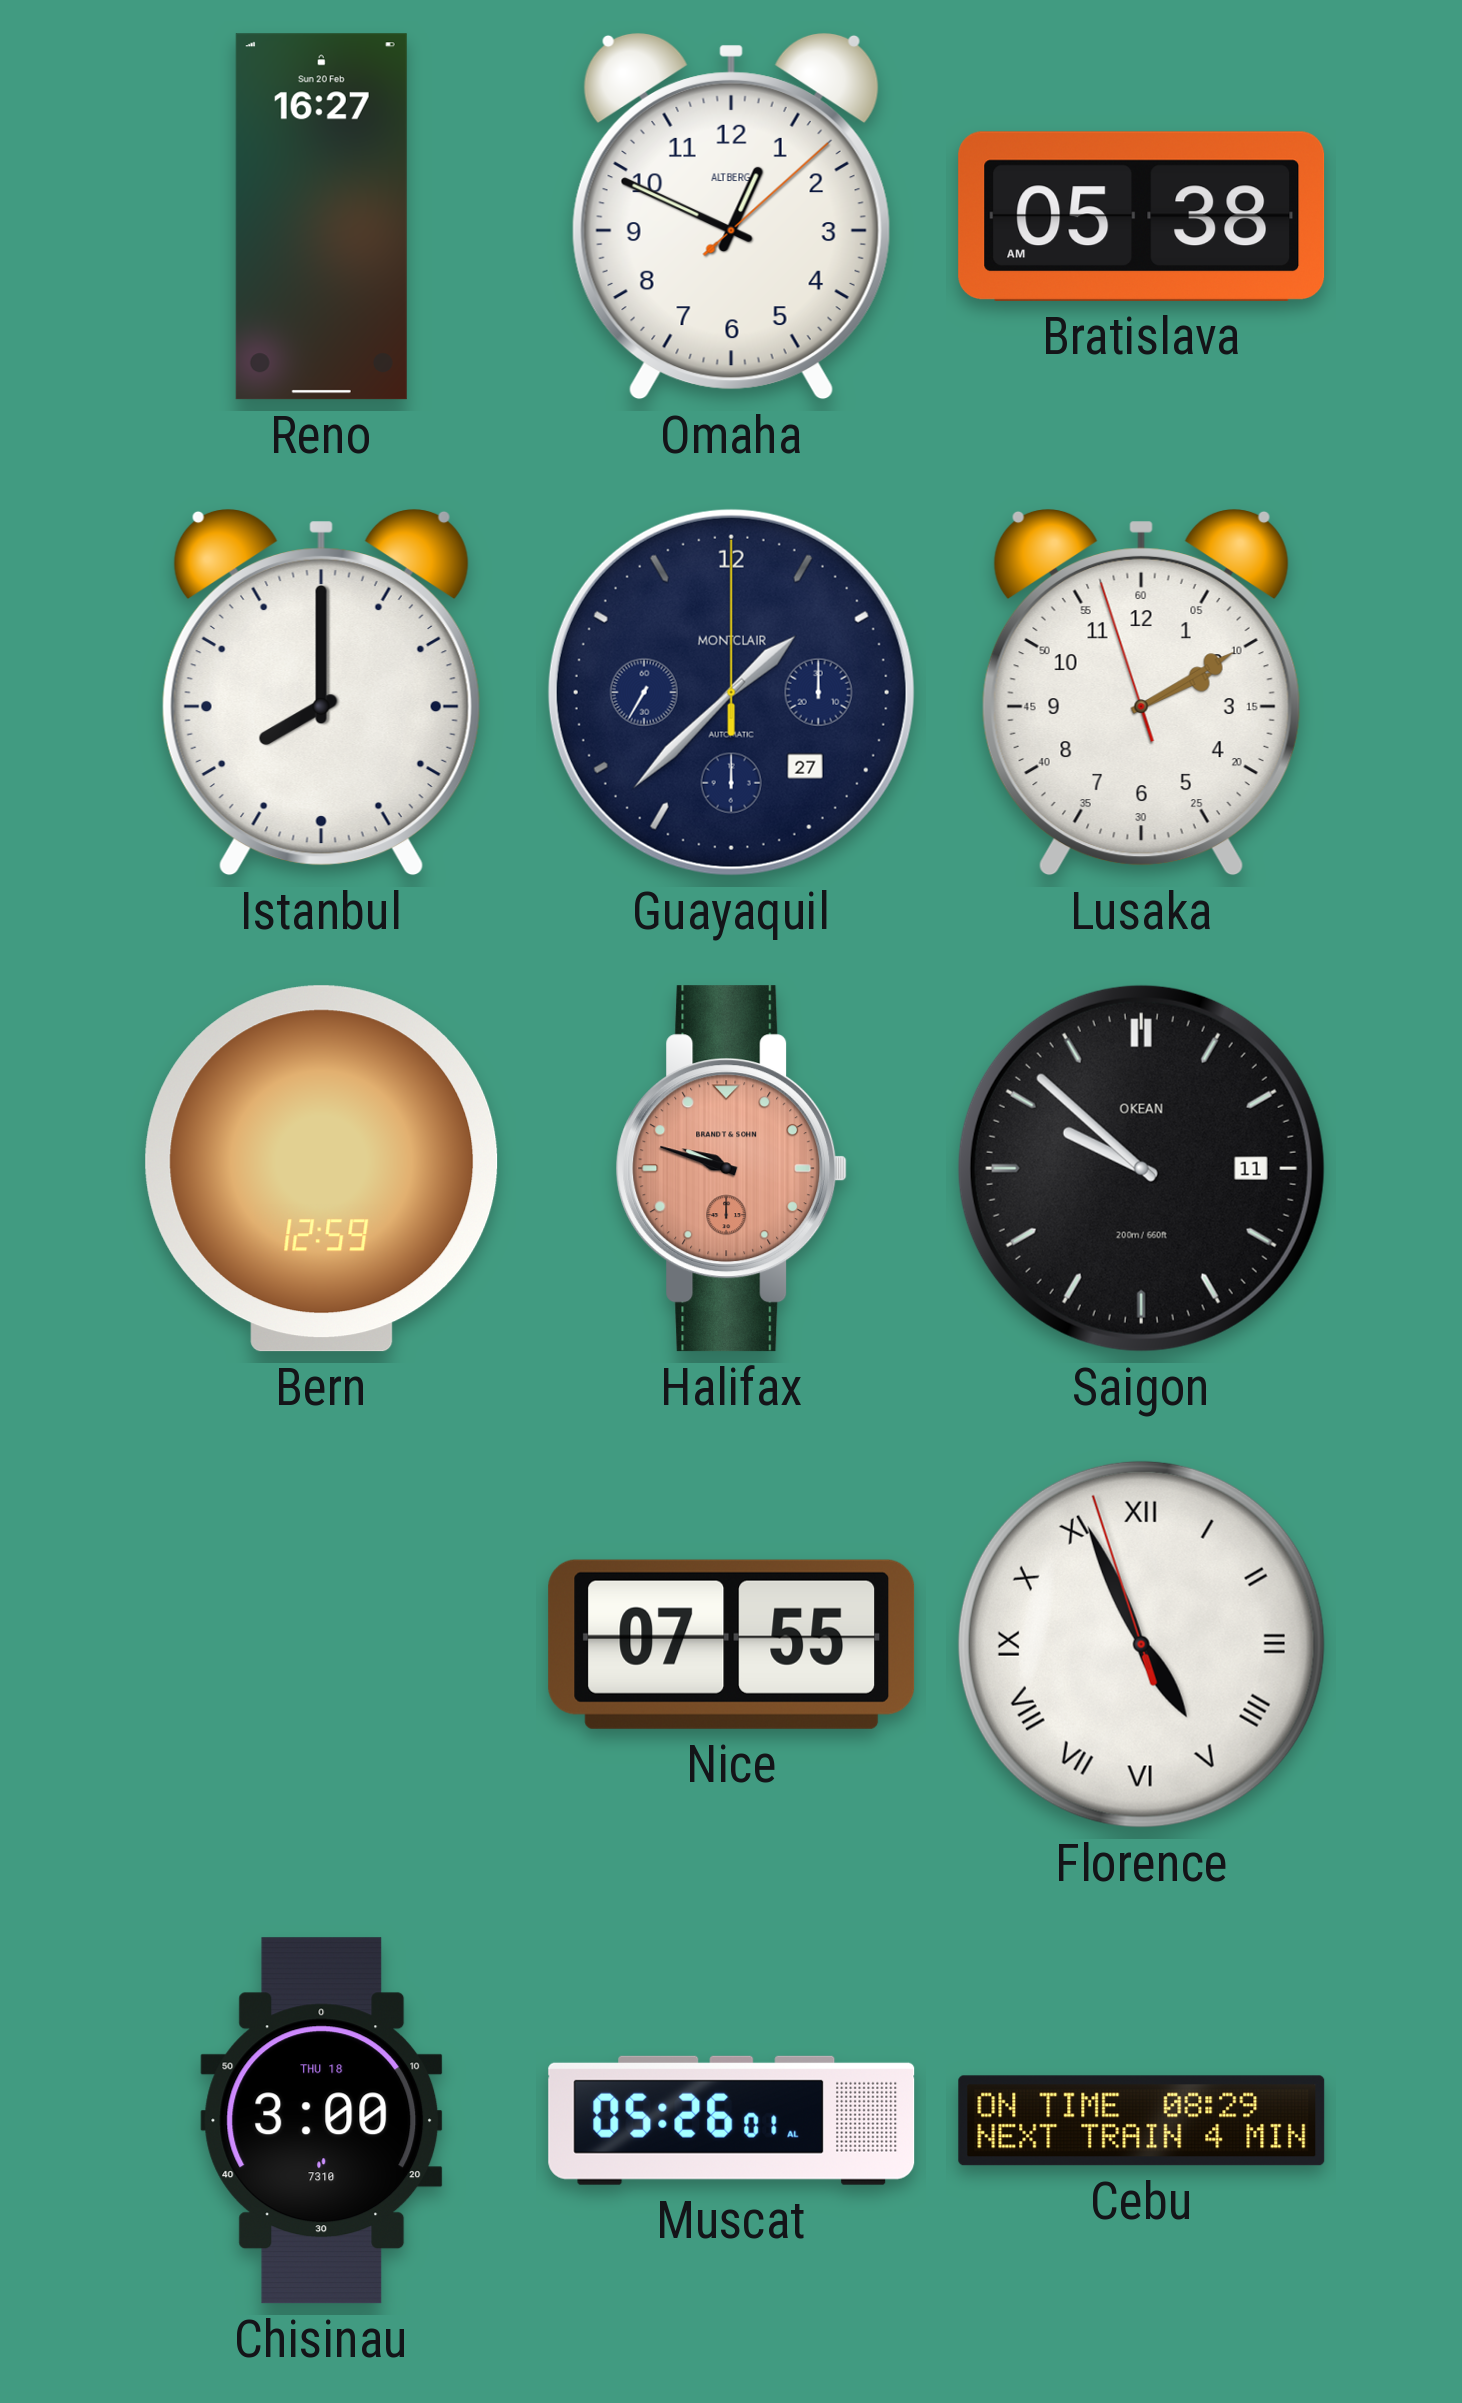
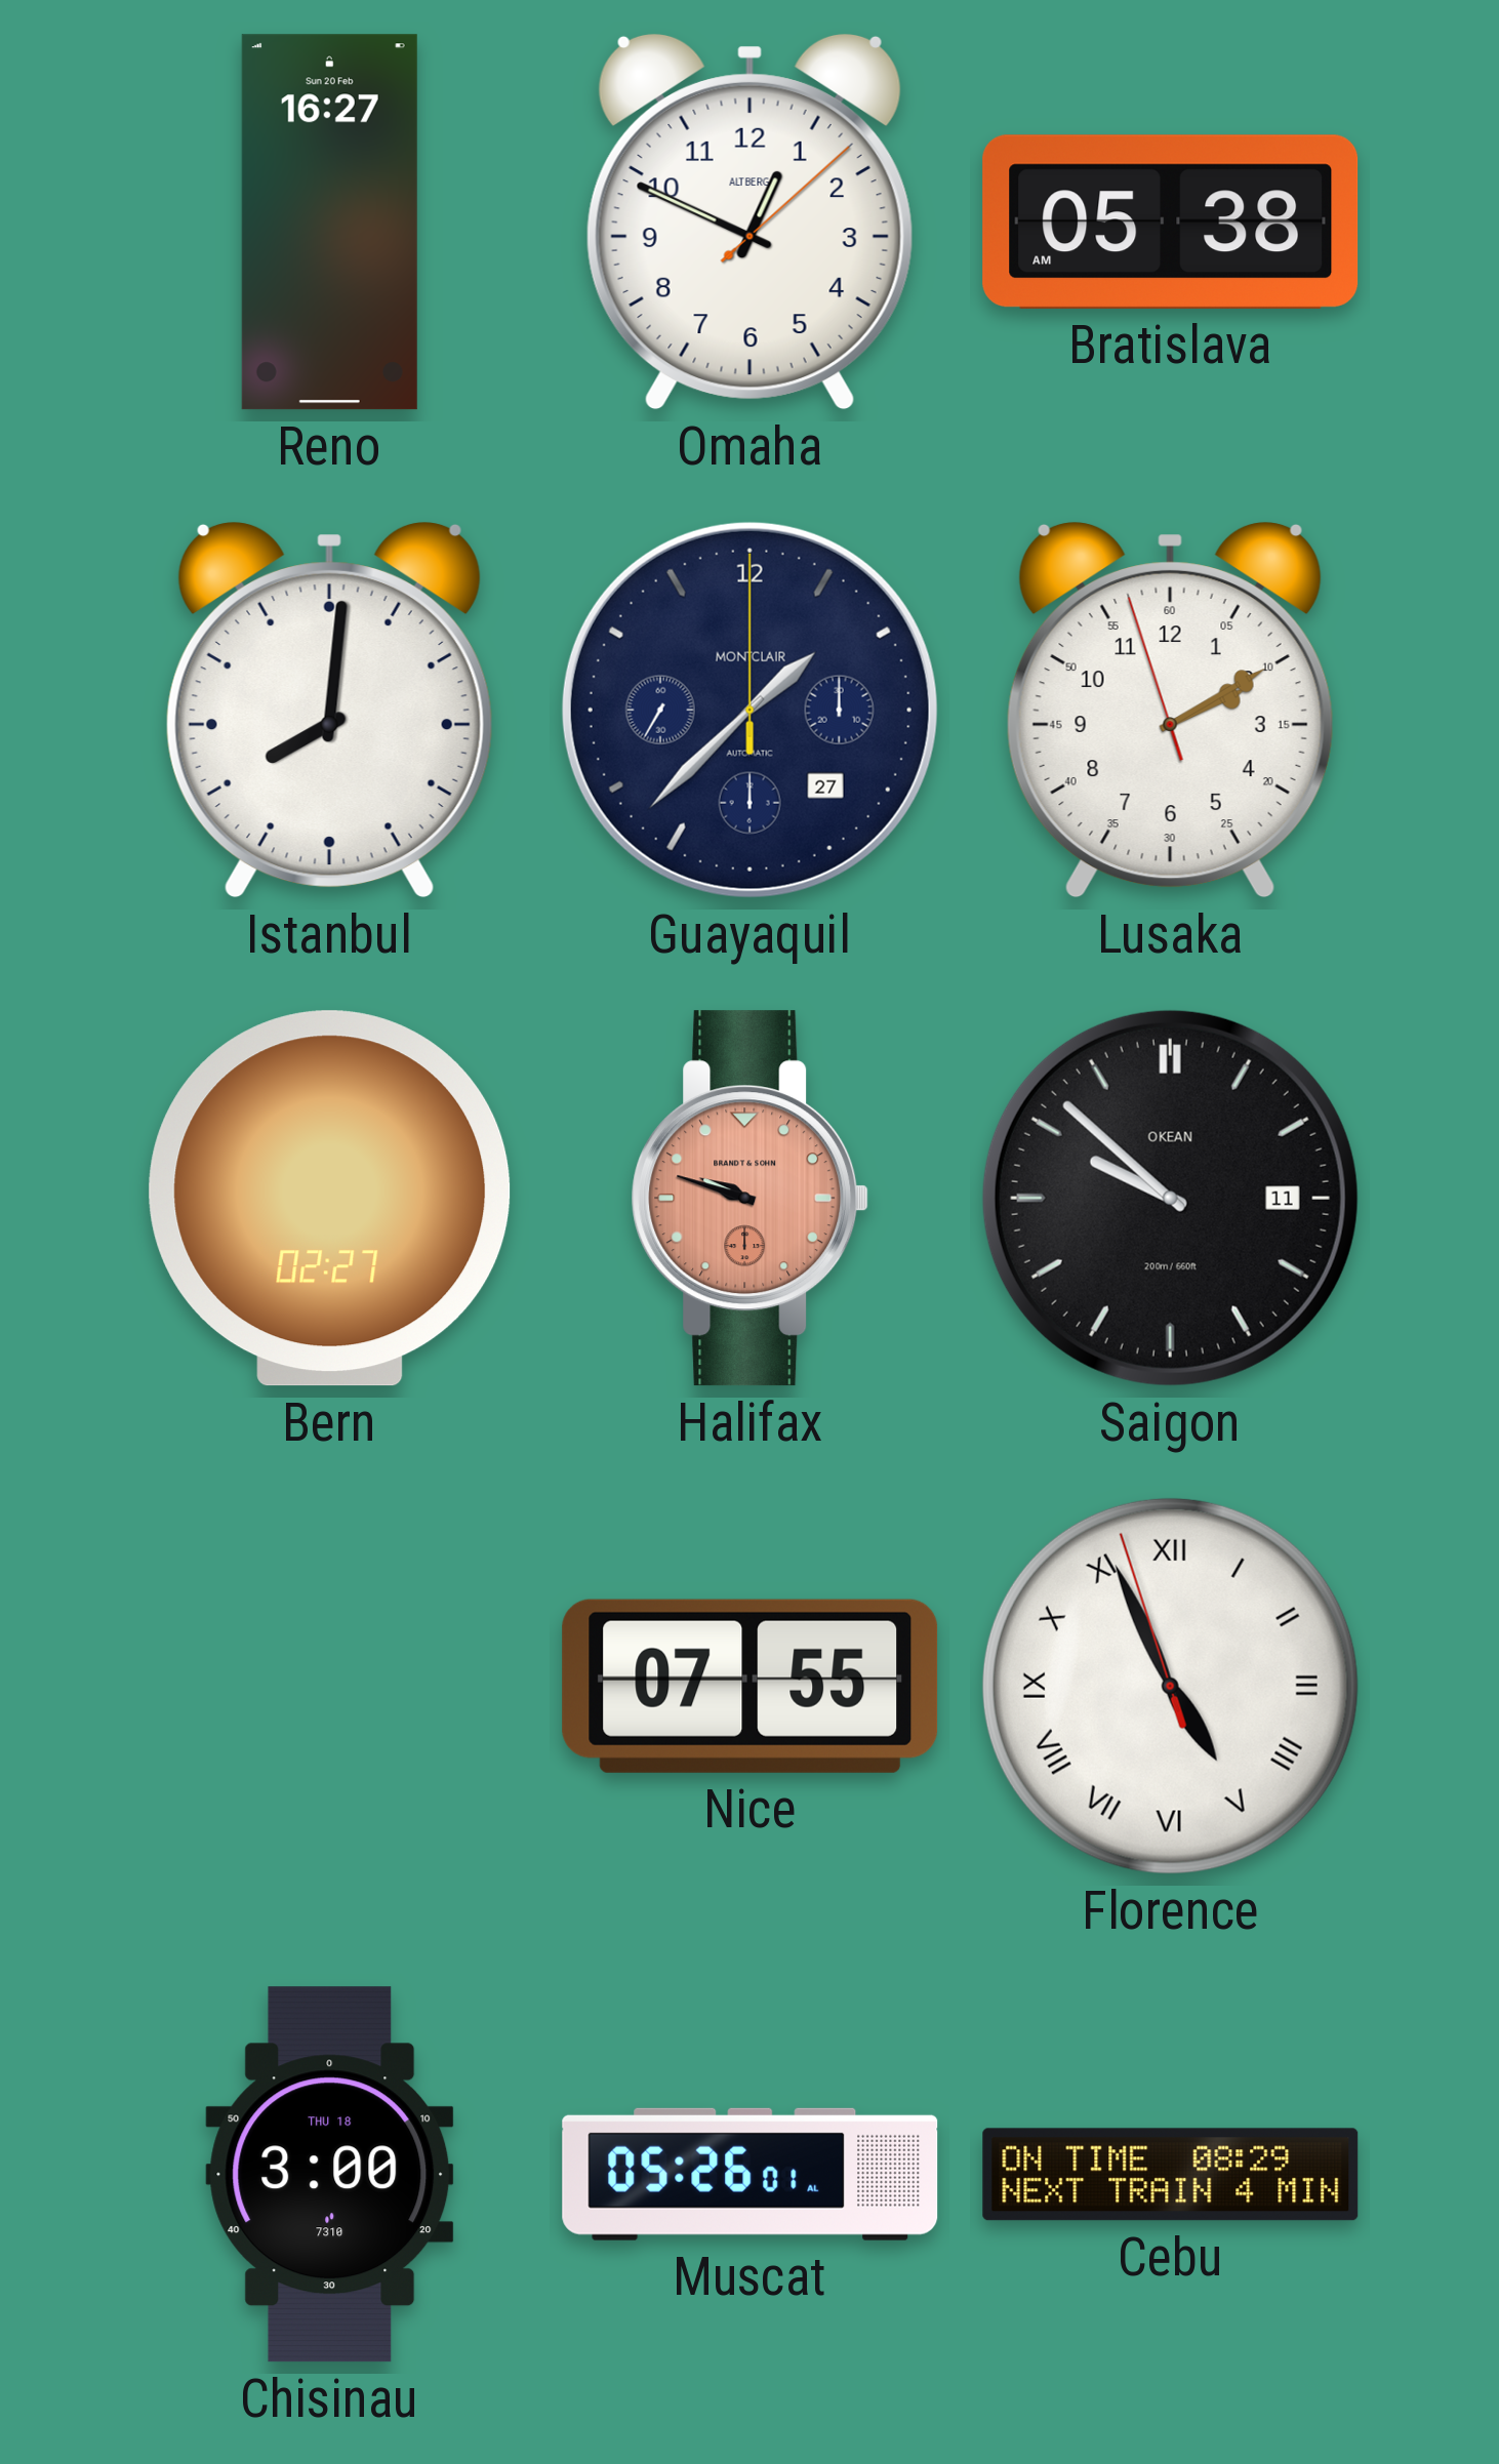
Istanbul: 8:00 -> 8:01 (329, 710)
Bern: 12:59 -> 02:27 (330, 1199)
